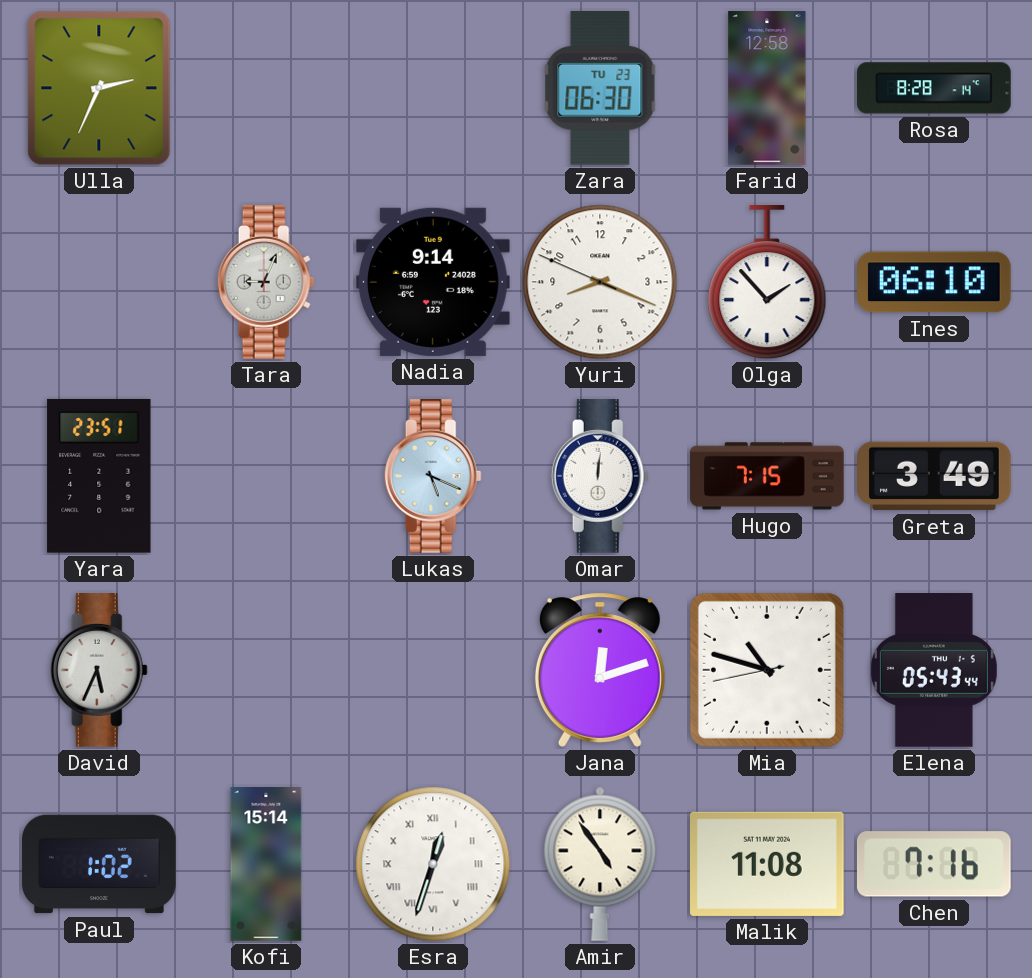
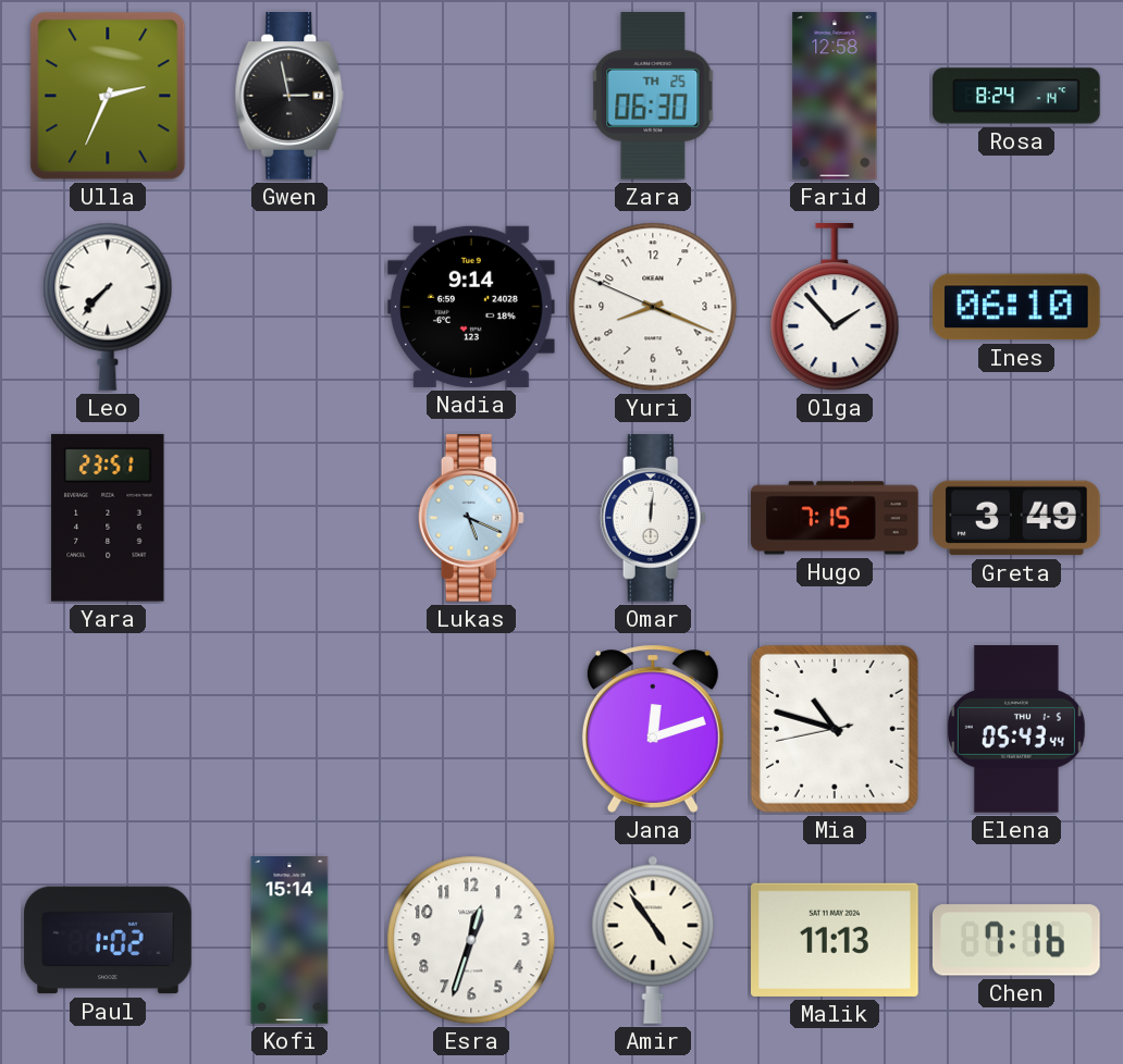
Gwen: none -> 2:58 (289, 97)
Zara date: TU 23 -> TH 25 (653, 96)
Rosa: 8:28 -> 8:24 (1016, 96)
Leo: none -> 7:37 (108, 307)
Tara: 9:04 -> none (266, 283)
David: 5:34 -> none (99, 671)
Esra numerals: Roman -> Arabic (471, 940)
Malik: 11:08 -> 11:13 (836, 940)
